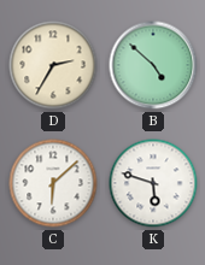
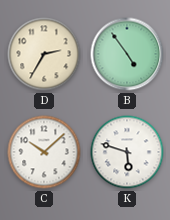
B: 4:52 -> 4:54 (127, 54)
C: 6:08 -> 10:08 (44, 152)
